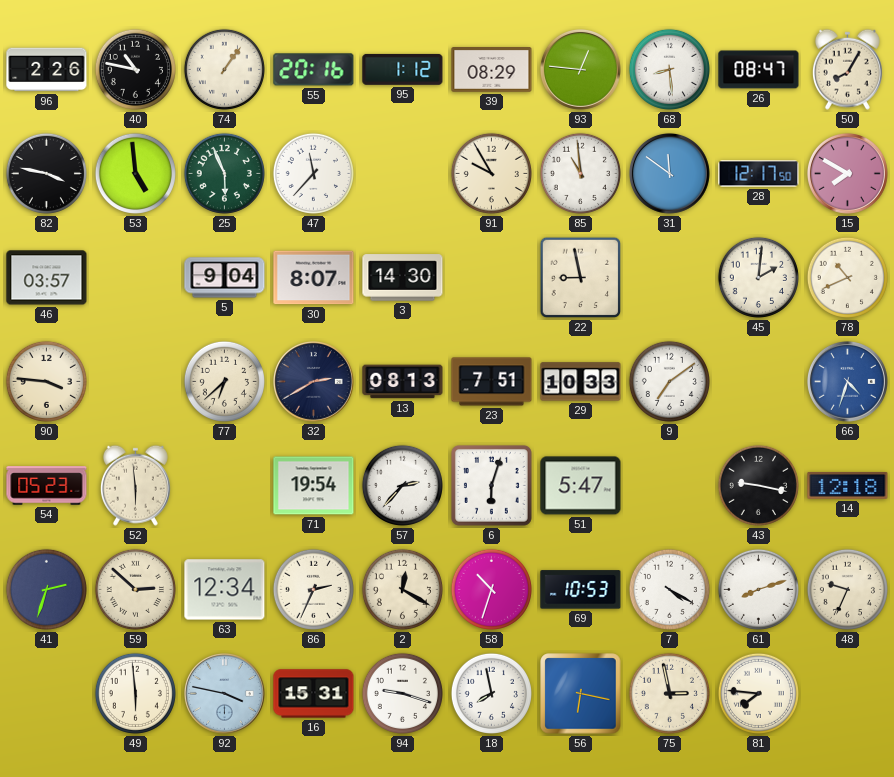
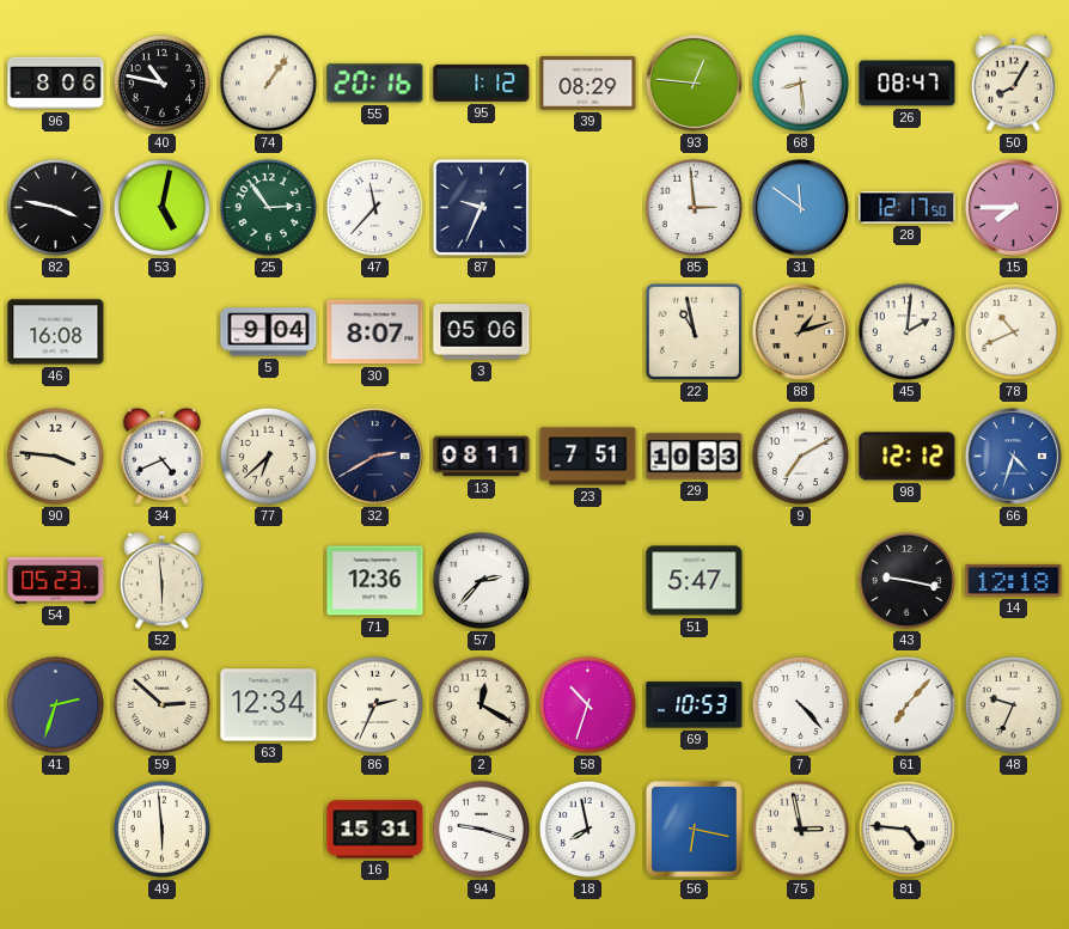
96: 2:26 -> 8:06 (56, 84)
53: 4:59 -> 5:02 (161, 207)
25: 5:56 -> 2:54 (268, 207)
87: none -> 9:34 (482, 208)
91: 9:55 -> none (491, 173)
85: 10:59 -> 2:59 (694, 207)
15: 7:50 -> 7:45 (1013, 207)
46: 03:57 -> 16:08 (56, 332)
3: 14:30 -> 05:06 (482, 332)
22: 8:58 -> 10:58 (695, 332)
88: none -> 1:12 (800, 331)
34: none -> 4:41 (161, 456)
13: 08:13 -> 08:11 (482, 457)
9: 7:09 -> 7:10 (800, 456)
98: none -> 12:12 (908, 457)
71: 19:54 -> 12:36 (375, 581)
6: 6:03 -> none (491, 485)
7: 4:20 -> 4:23 (800, 704)
61: 8:12 -> 7:07 (906, 704)
92: 3:47 -> none (224, 693)
81: 7:46 -> 4:46 (906, 829)
